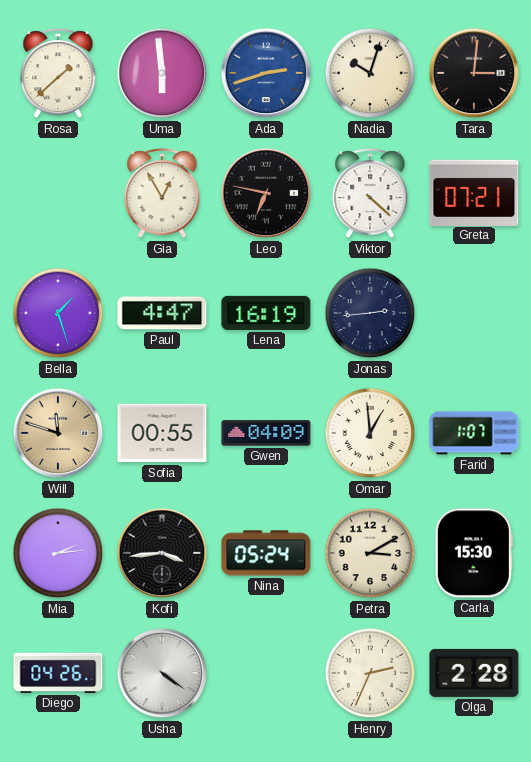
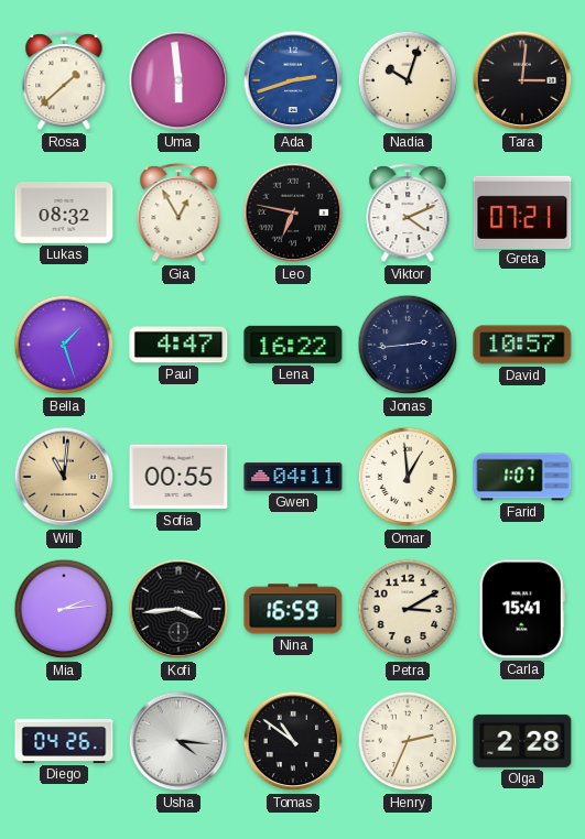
Lukas: none -> 08:32 (64, 214)
Viktor: 4:22 -> 4:11 (408, 214)
Lena: 16:19 -> 16:22 (293, 345)
David: none -> 10:57 (522, 345)
Will: 11:48 -> 11:01 (64, 477)
Gwen: 04:09 -> 04:11 (293, 477)
Nina: 05:24 -> 16:59 (293, 609)
Carla: 15:30 -> 15:41 (522, 609)
Usha: 4:21 -> 4:16 (178, 741)
Tomas: none -> 10:51 (293, 741)
